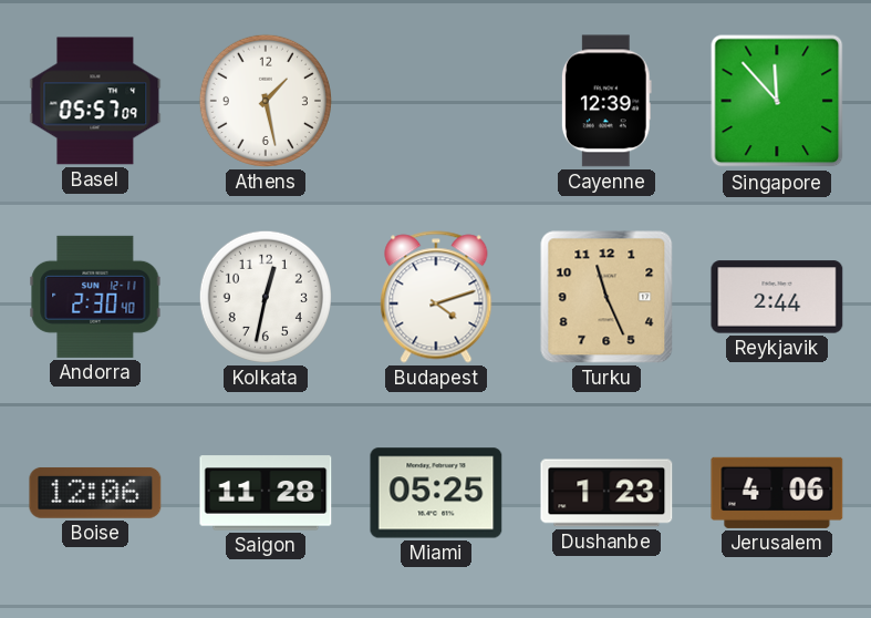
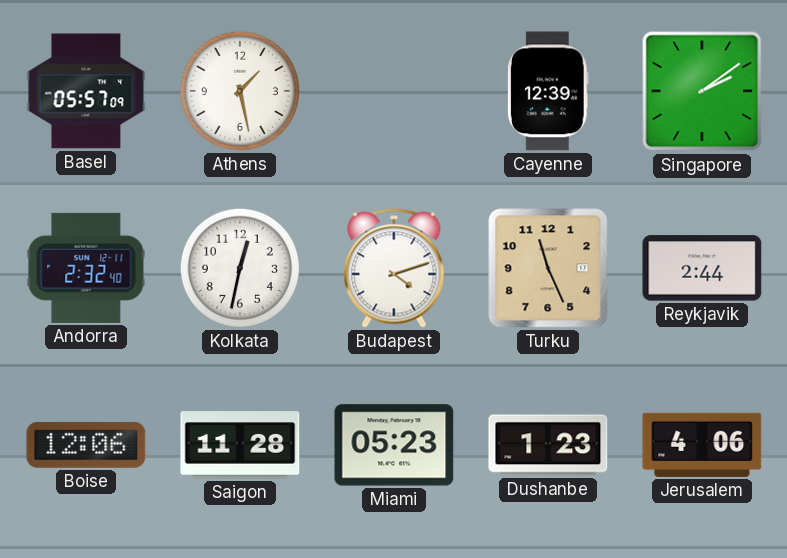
Singapore: 11:53 -> 2:09 (702, 91)
Andorra: 2:30 -> 2:32 (86, 268)
Miami: 05:25 -> 05:23 (394, 445)
